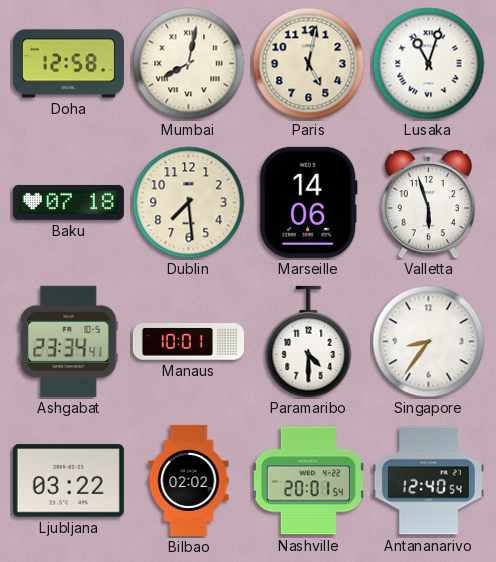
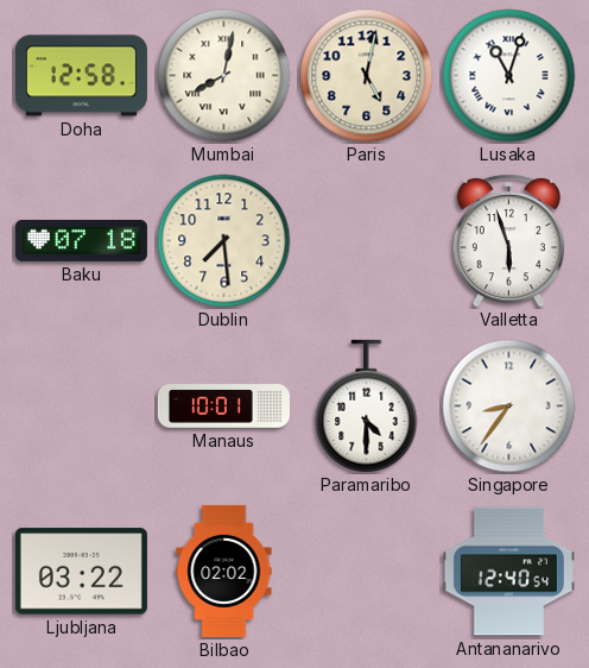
Marseille: 14:06 -> none (308, 202)
Ashgabat: 23:34 -> none (69, 341)
Nashville: 20:01 -> none (308, 481)
